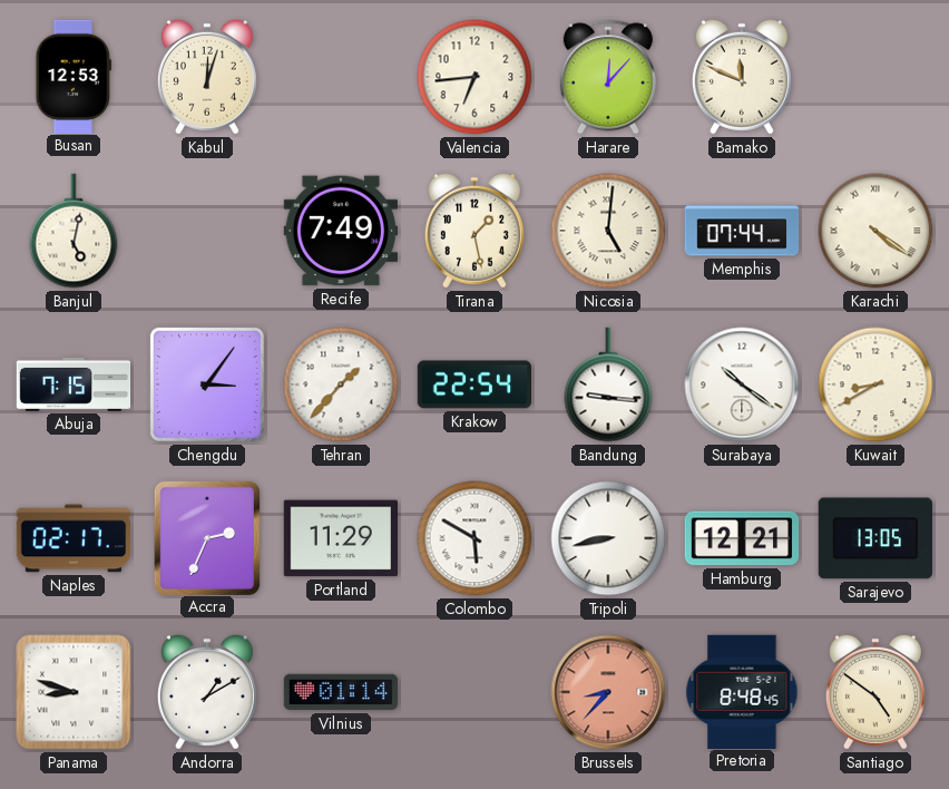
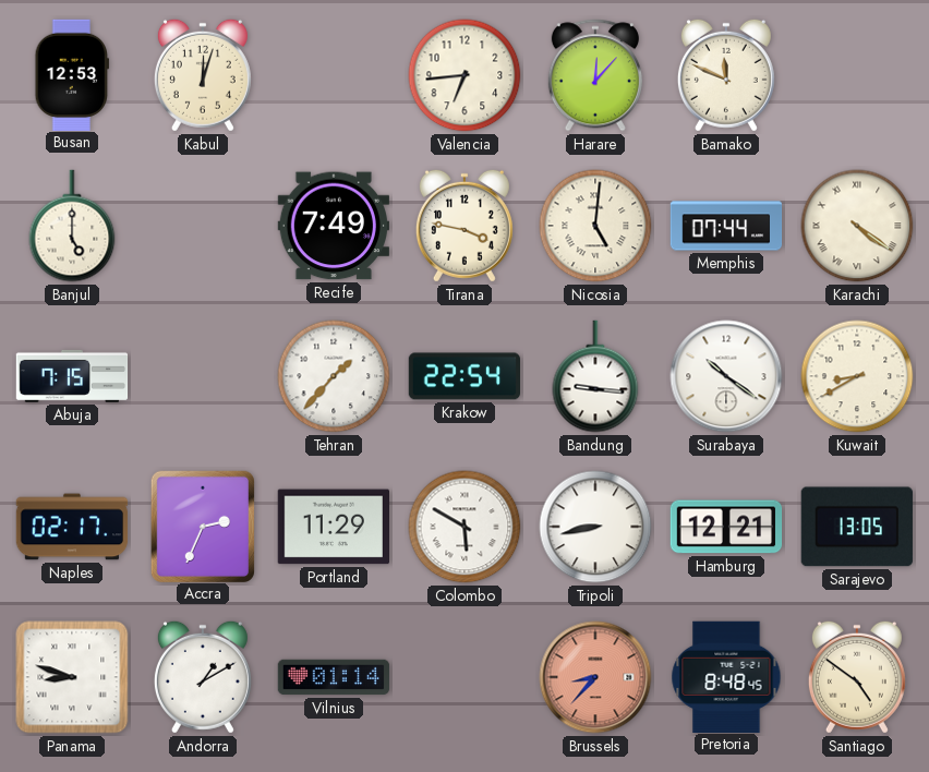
Banjul: 5:02 -> 5:00 (72, 226)
Tirana: 1:28 -> 3:47 (464, 226)
Chengdu: 3:06 -> none (207, 384)
